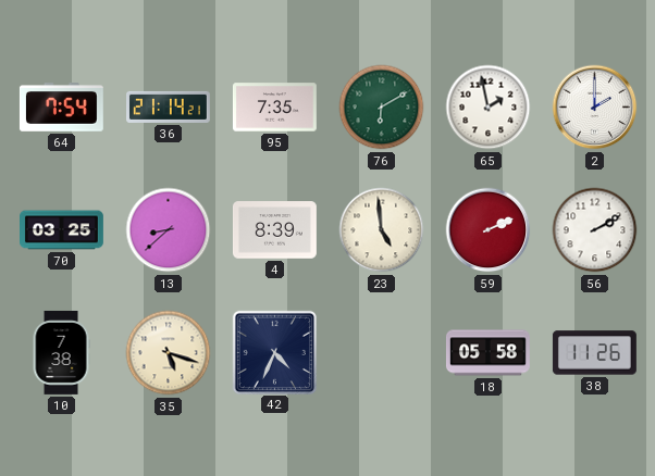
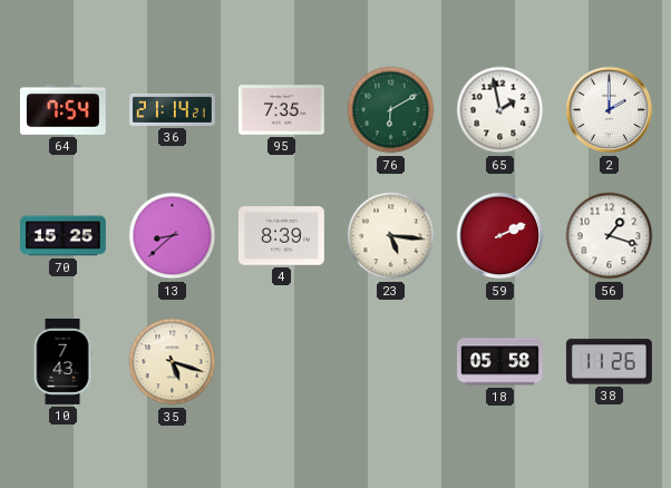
70: 03:25 -> 15:25 (64, 236)
23: 4:59 -> 5:16 (391, 236)
56: 2:10 -> 1:18 (610, 236)
10: 7:38 -> 7:43 (62, 361)
42: 4:34 -> none (274, 352)
